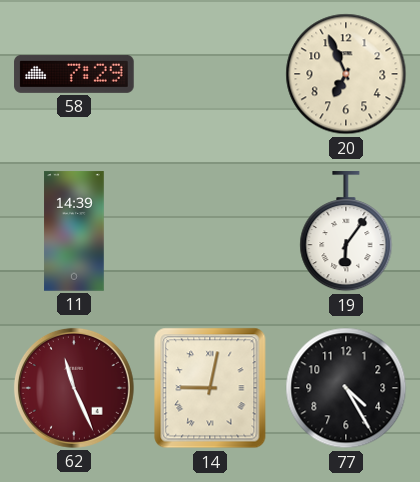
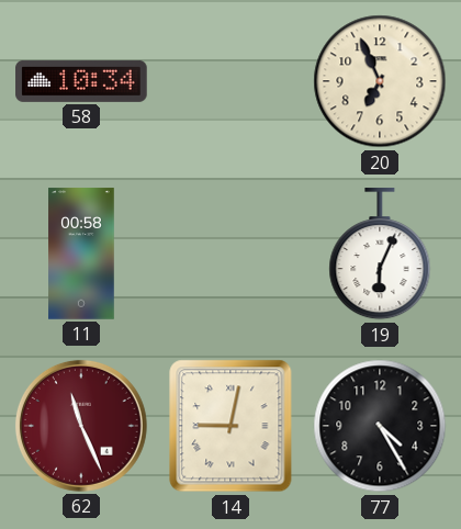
58: 7:29 -> 10:34 (81, 81)
11: 14:39 -> 00:58 (81, 254)
19: 6:06 -> 6:04 (380, 255)
